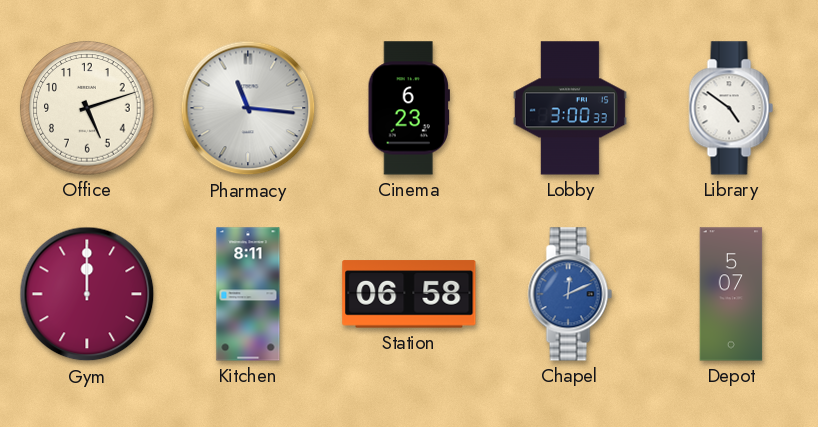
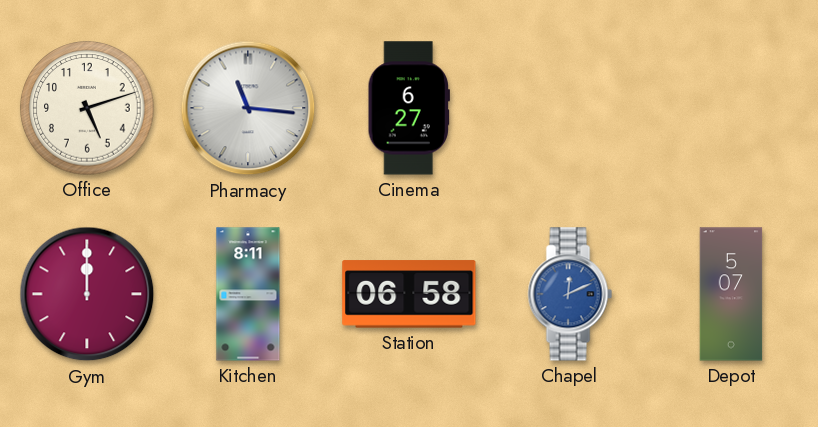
Cinema: 6:23 -> 6:27 (408, 108)
Lobby: 3:00 -> none (570, 108)
Library: 4:51 -> none (731, 108)
